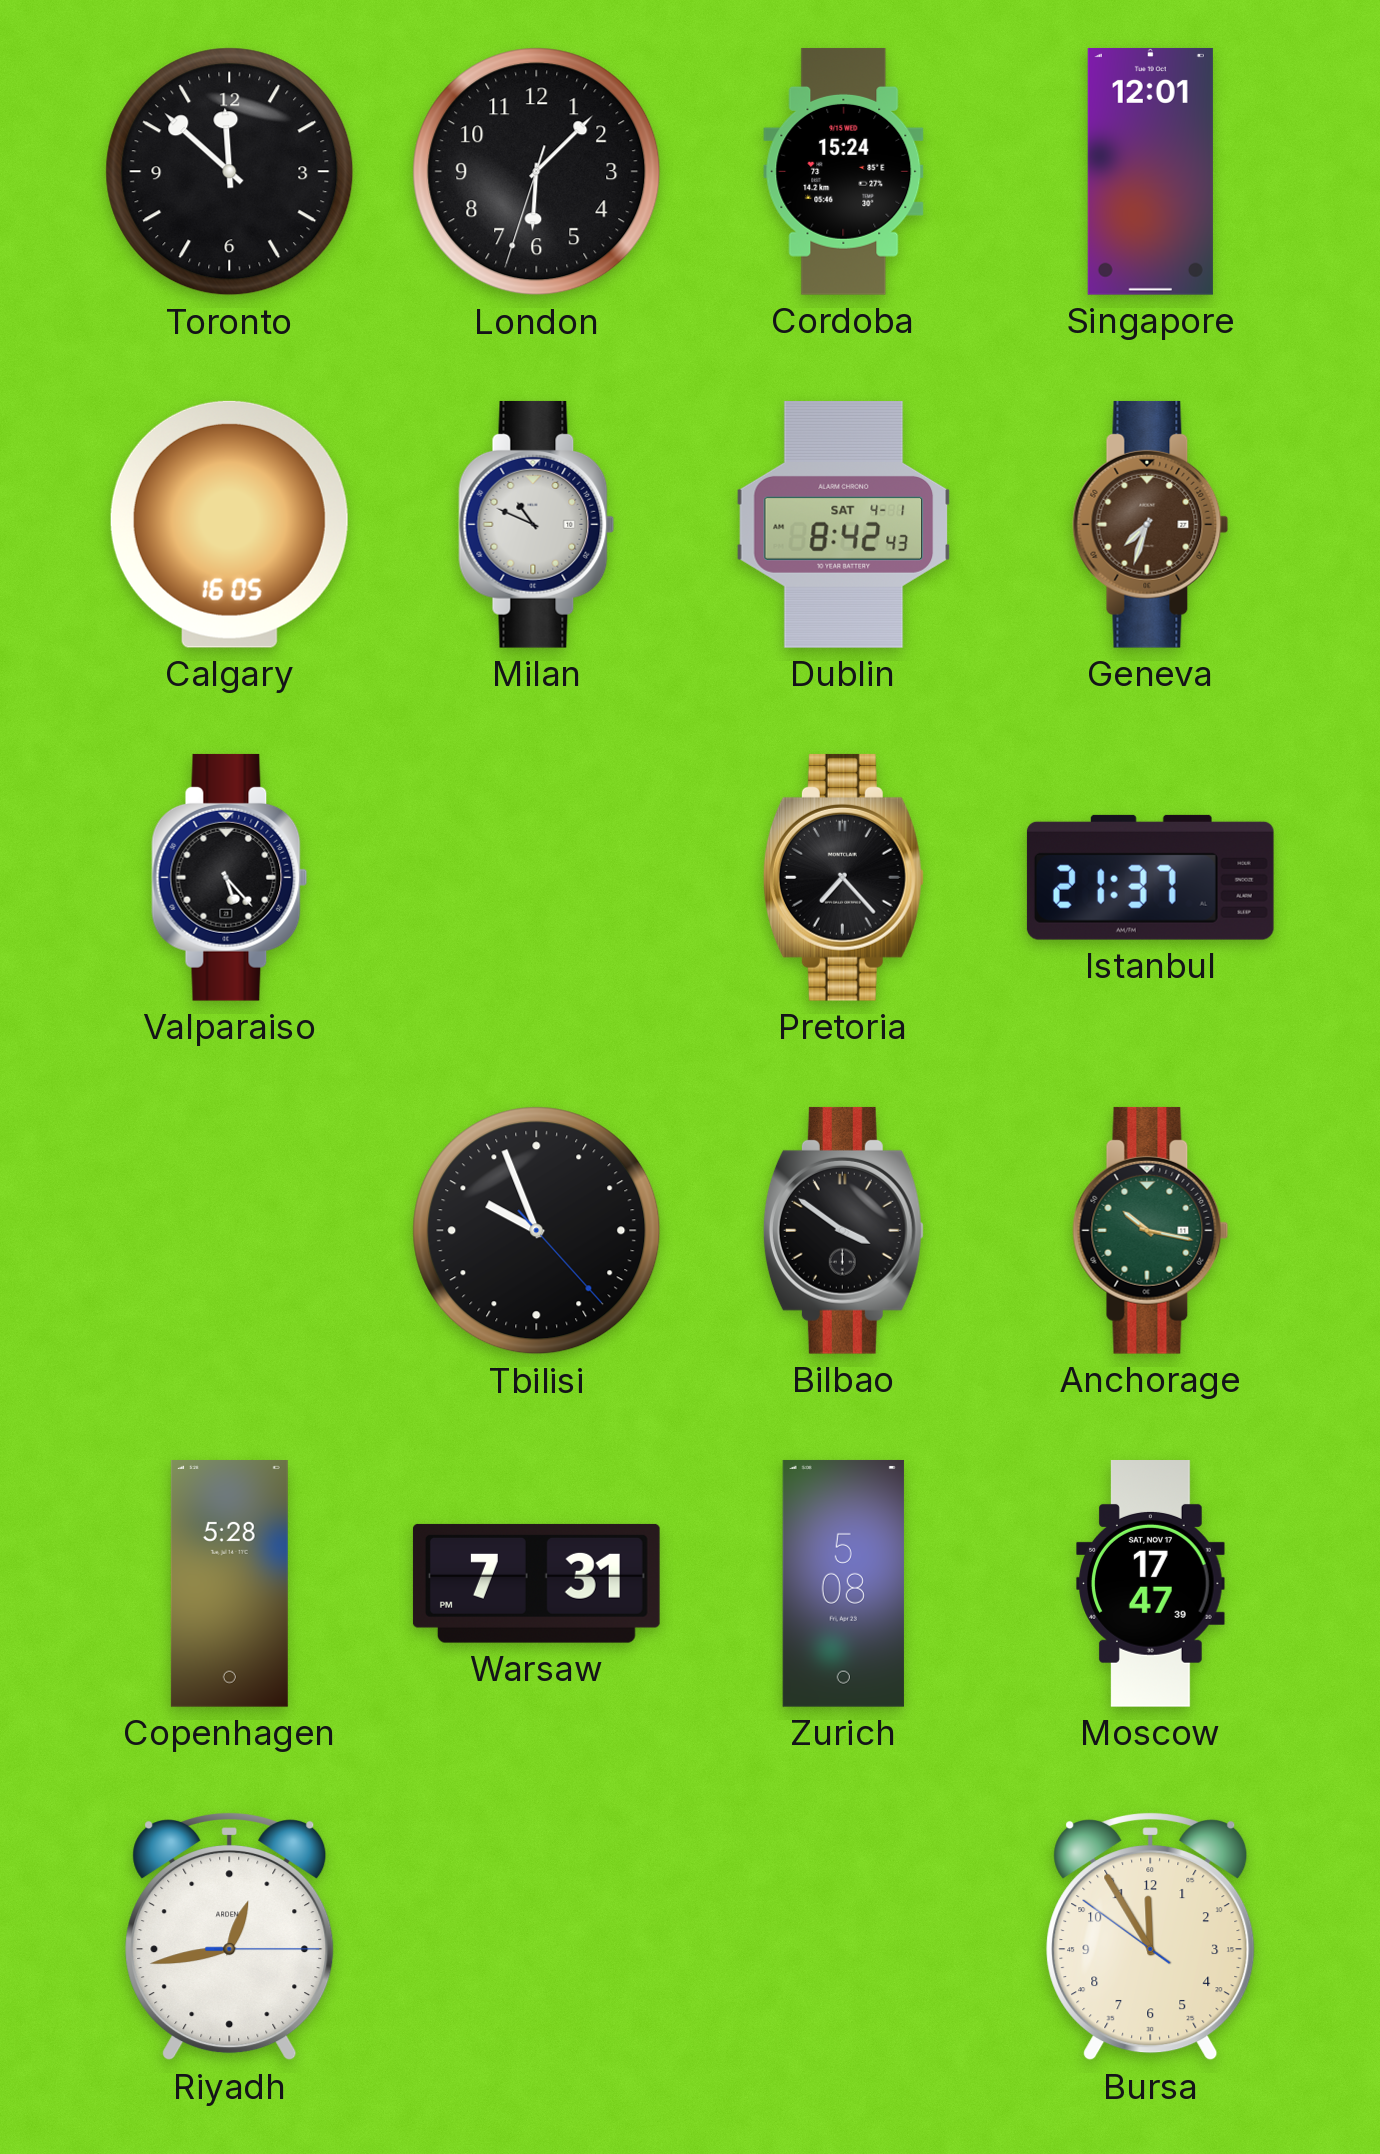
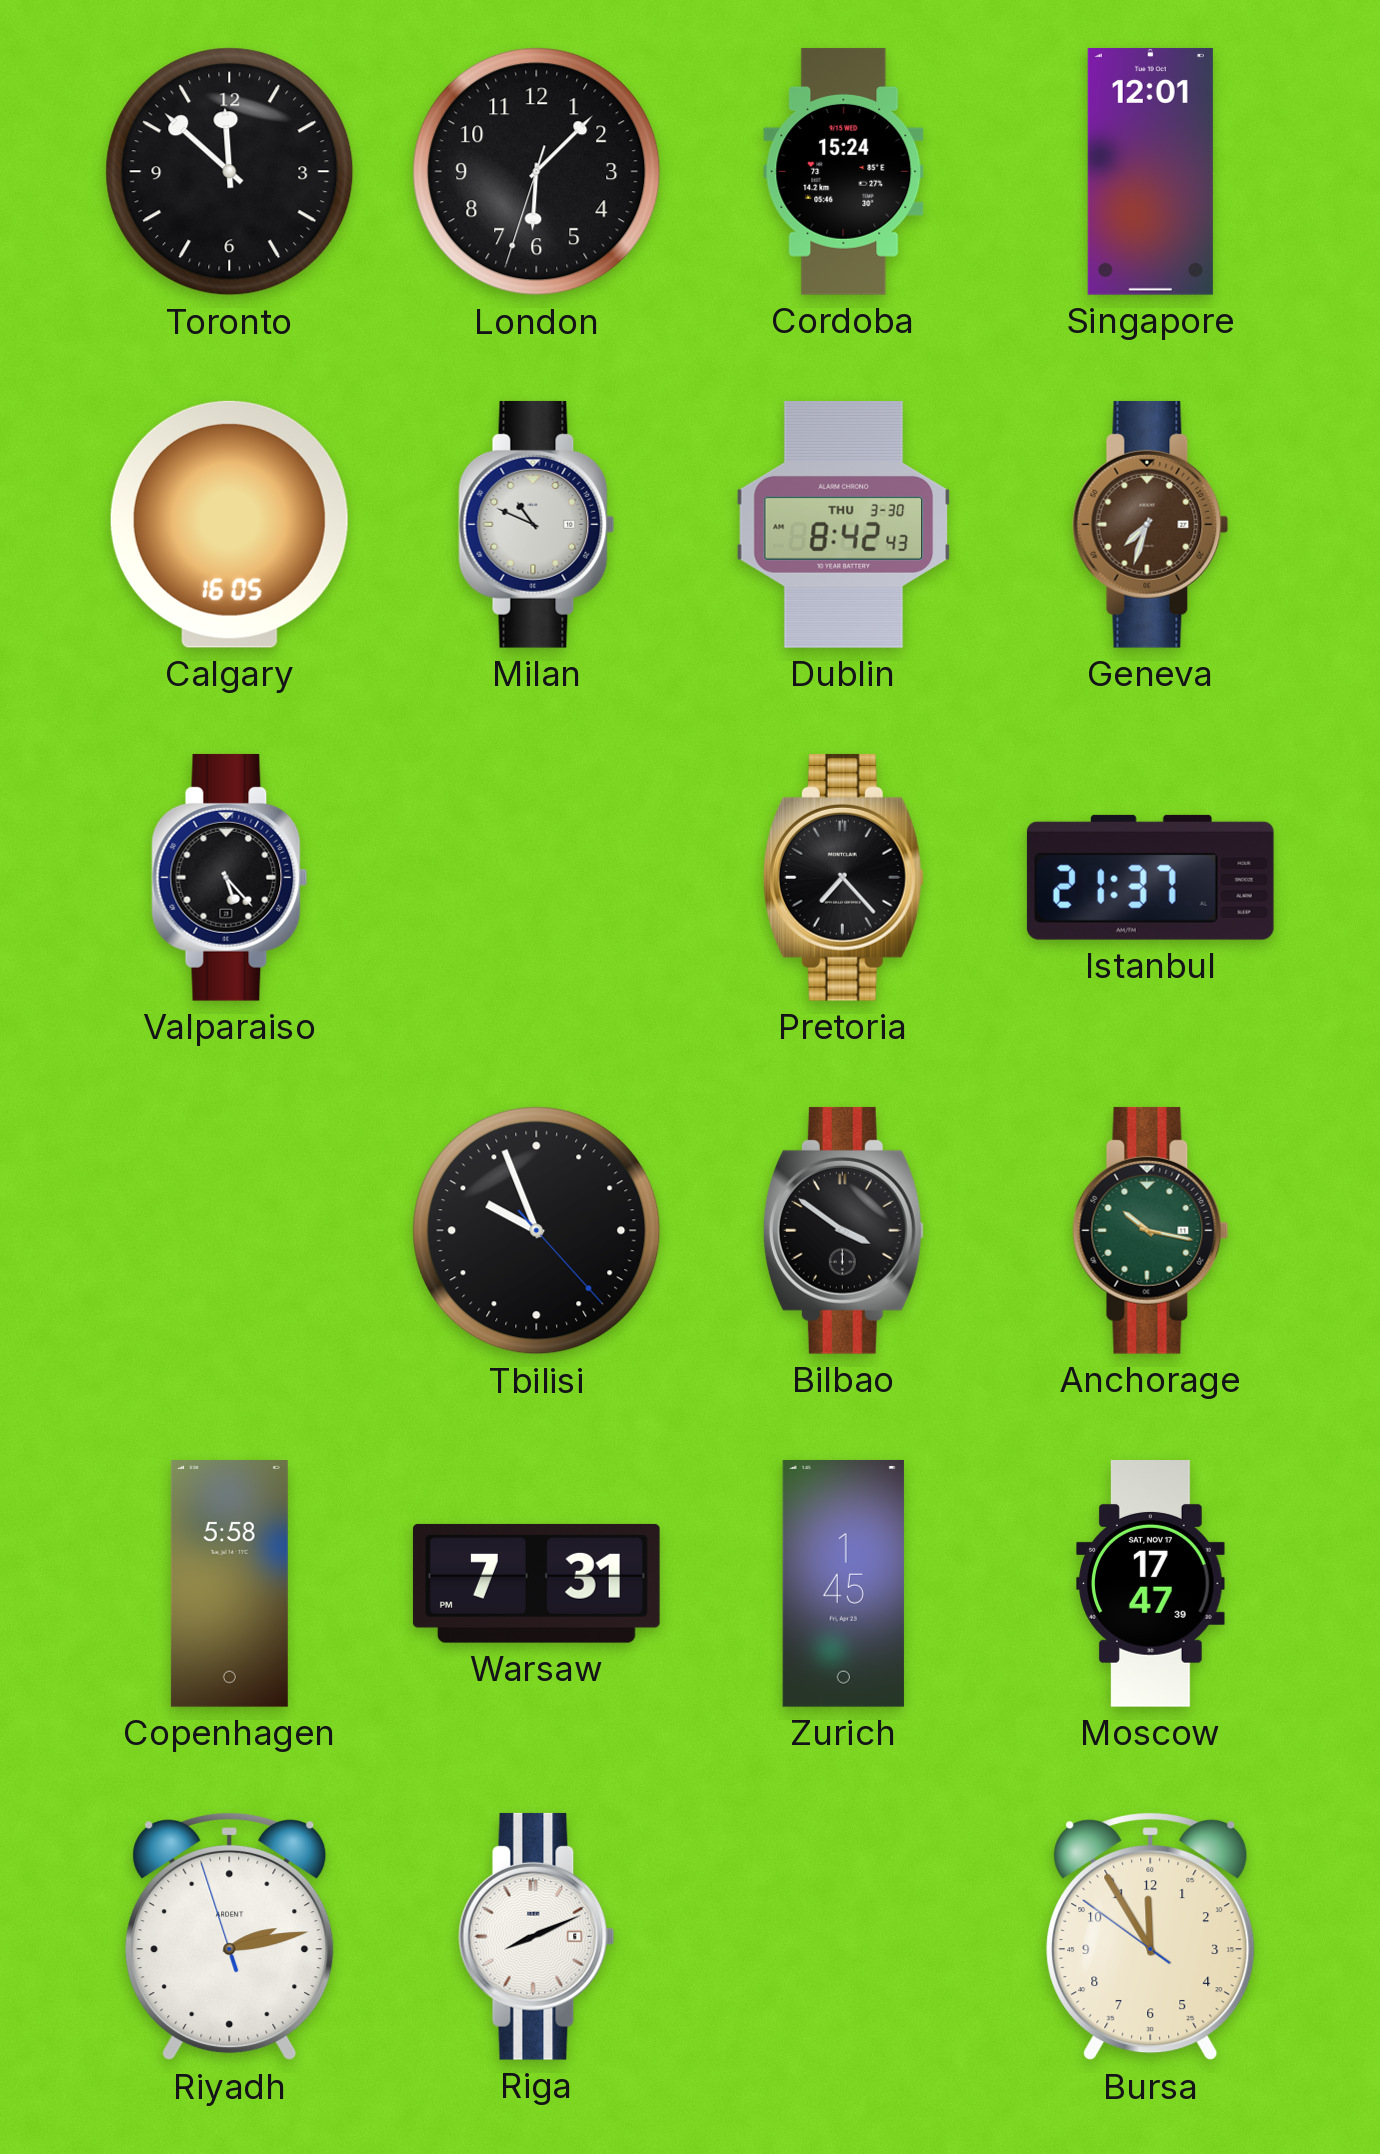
Dublin date: SAT 4-1 -> THU 3-30 (844, 524)
Copenhagen: 5:28 -> 5:58 (229, 1584)
Zurich: 5:08 -> 1:45 (843, 1583)
Riyadh: 12:43 -> 2:12 (230, 1937)
Riga: none -> 8:11 (537, 1936)
